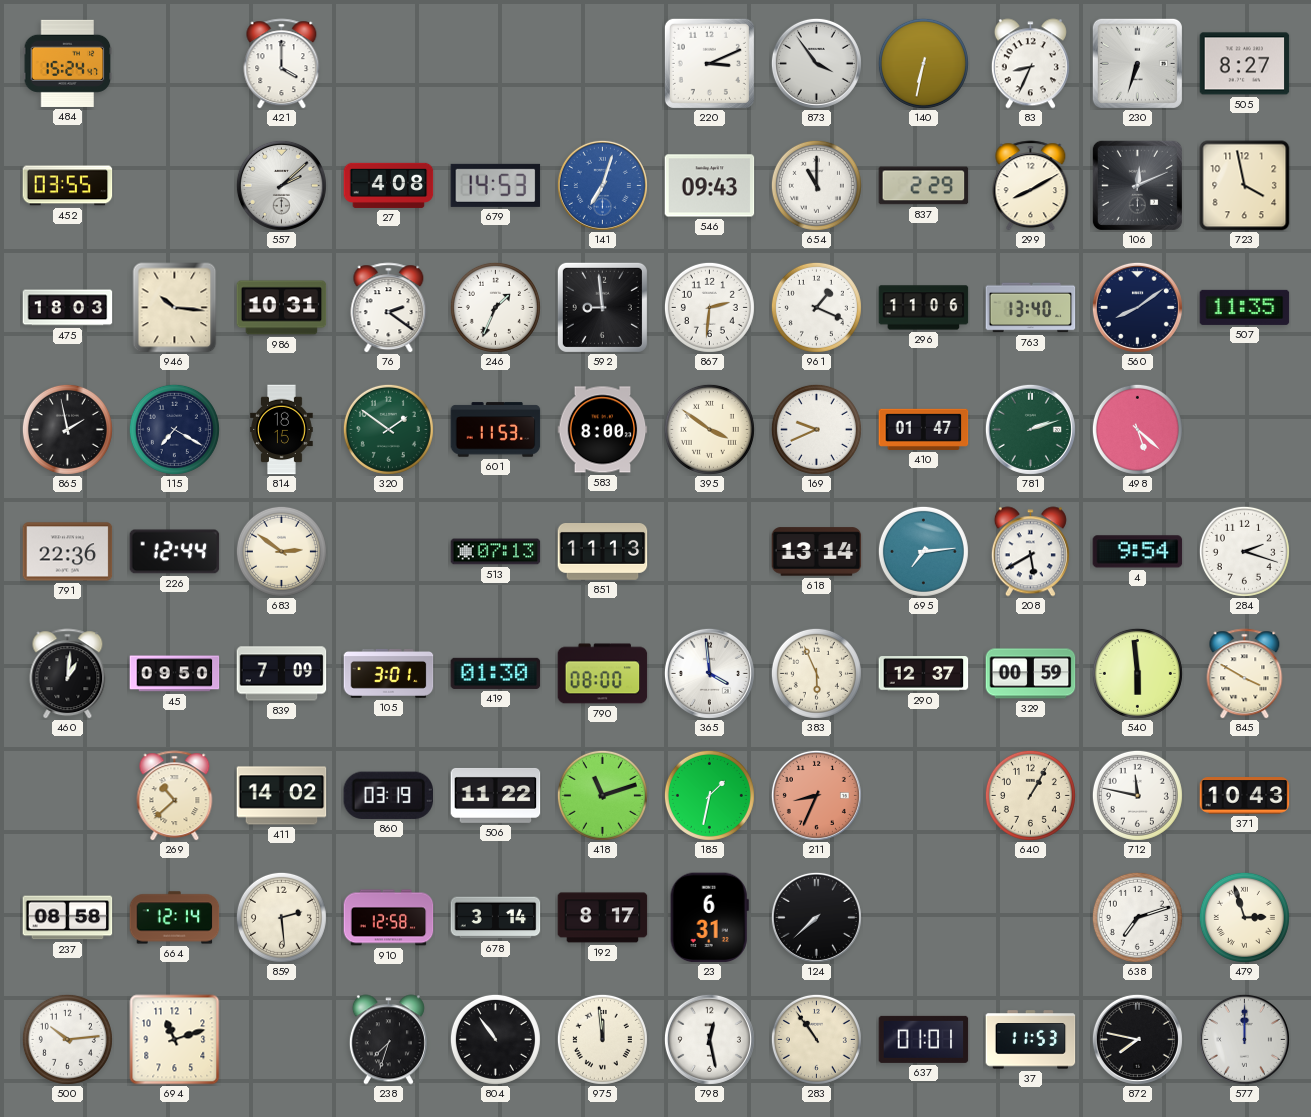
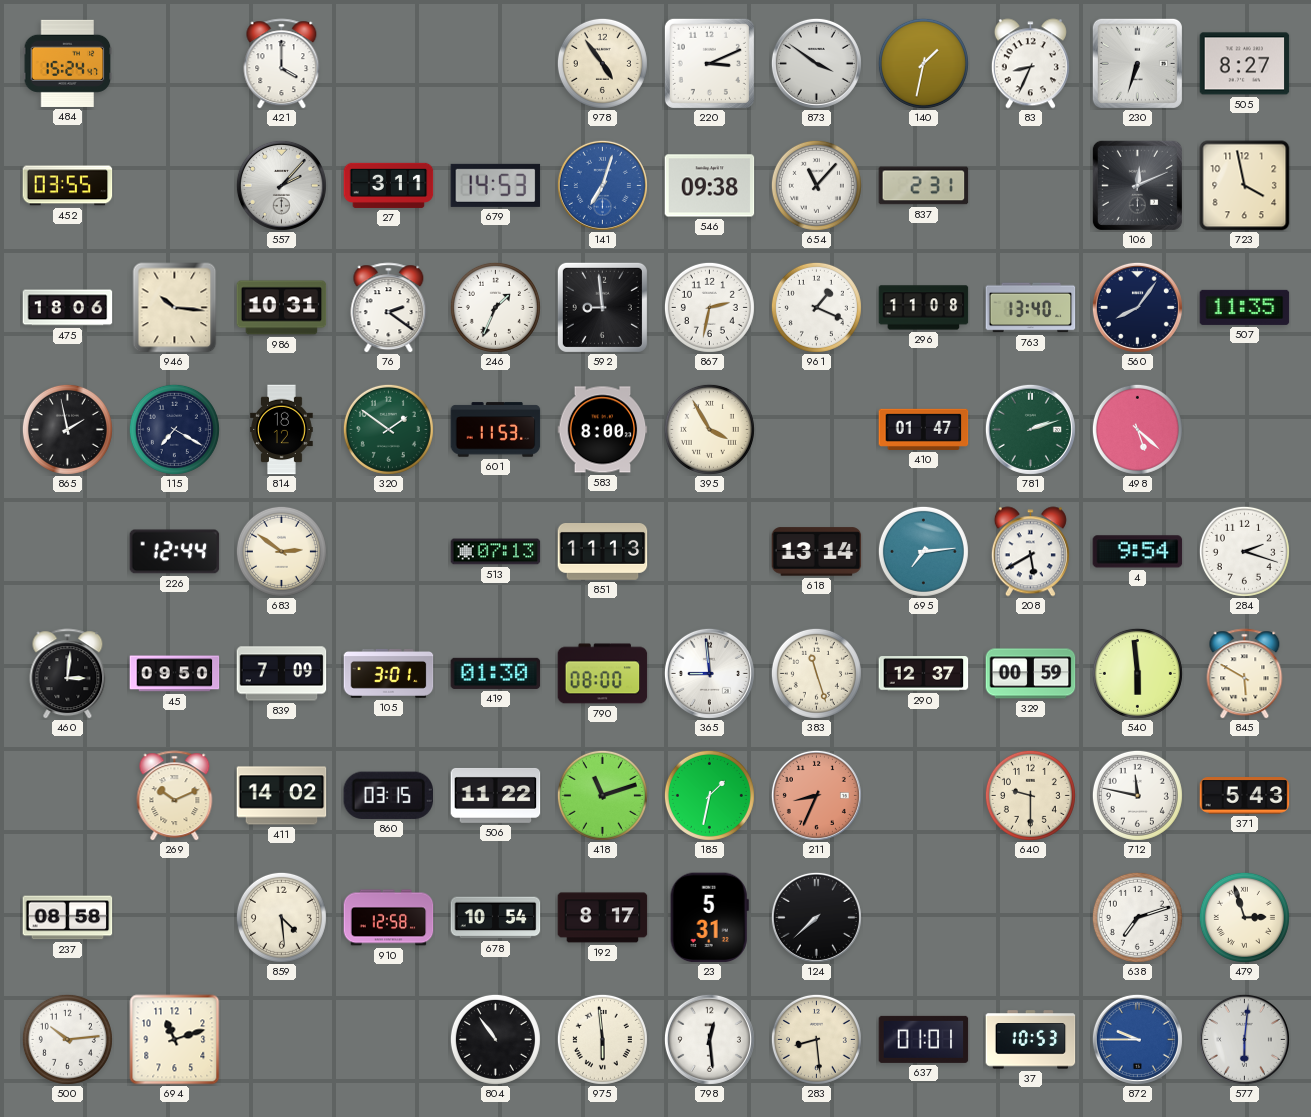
978: none -> 4:54 (602, 63)
873: 3:54 -> 3:51 (816, 63)
140: 6:32 -> 1:32 (923, 63)
557: 2:08 -> 2:07 (281, 185)
27: 4:08 -> 3:11 (389, 185)
546: 09:43 -> 09:38 (710, 186)
654: 11:00 -> 11:07 (816, 185)
837: 2:29 -> 2:31 (924, 186)
299: 8:10 -> none (1031, 186)
475: 18:03 -> 18:06 (68, 308)
867: 2:31 -> 2:32 (709, 307)
296: 11:06 -> 11:08 (924, 308)
560: 8:09 -> 8:06 (1137, 307)
814: 18:15 -> 18:12 (282, 430)
395: 3:51 -> 3:55 (709, 429)
169: 9:41 -> none (816, 429)
791: 22:36 -> none (68, 552)
460: 1:01 -> 3:01 (68, 674)
365: 3:59 -> 8:59 (709, 673)
383: 5:56 -> 11:27 (816, 673)
845: 3:50 -> 5:50 (1245, 674)
269: 10:38 -> 10:11 (175, 796)
860: 03:19 -> 03:15 (388, 795)
640: 1:05 -> 9:30 (1030, 795)
371: 10:43 -> 5:43 (1245, 796)
664: 12:14 -> none (175, 918)
859: 2:29 -> 4:29 (281, 917)
678: 3:14 -> 10:54 (496, 918)
23: 6:31 -> 5:31 (709, 918)
238: 7:33 -> none (388, 1040)
975: 11:59 -> 5:59 (602, 1039)
798: 12:28 -> 12:29 (709, 1039)
283: 10:54 -> 8:29 (816, 1039)
37: 11:53 -> 10:53 (1031, 1040)
872: 7:47 -> 9:45 (1137, 1039)
872 dial: black -> blue (1137, 1039)
577: 12:00 -> 6:01 (1244, 1039)
